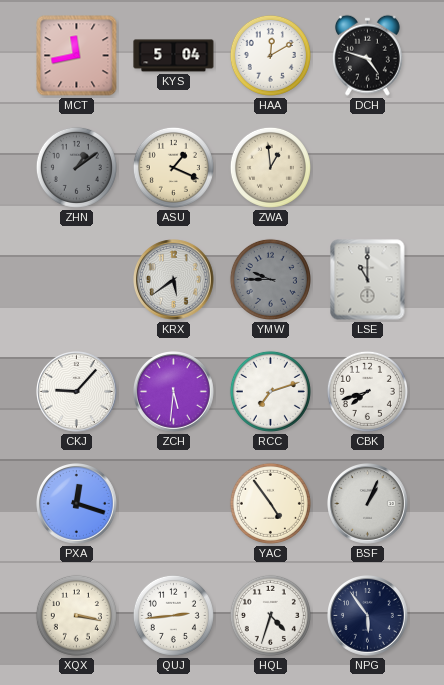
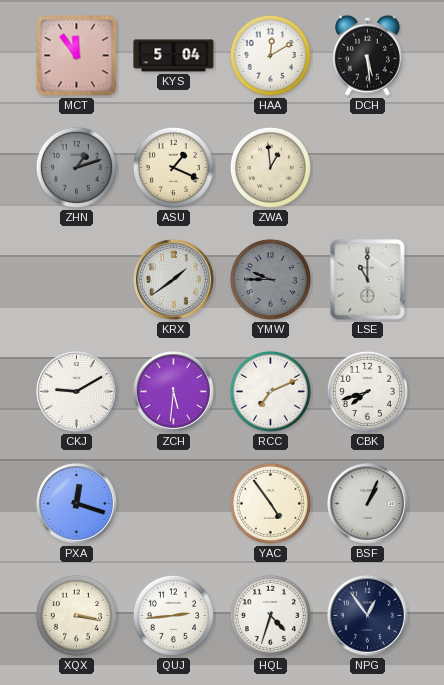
MCT: 11:43 -> 11:54 (77, 56)
DCH: 4:48 -> 5:29 (367, 55)
ZHN: 1:09 -> 1:12 (76, 167)
KRX: 5:39 -> 1:39 (174, 280)
CKJ: 9:07 -> 9:10 (77, 392)
RCC: 7:12 -> 7:11 (270, 391)
NPG: 5:54 -> 12:54 (368, 616)
